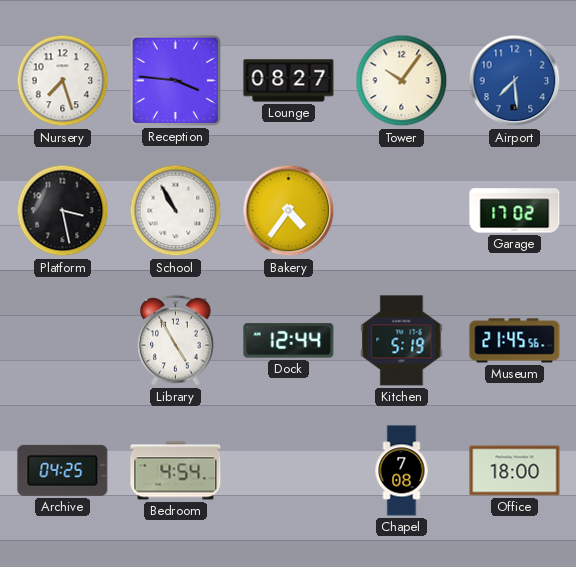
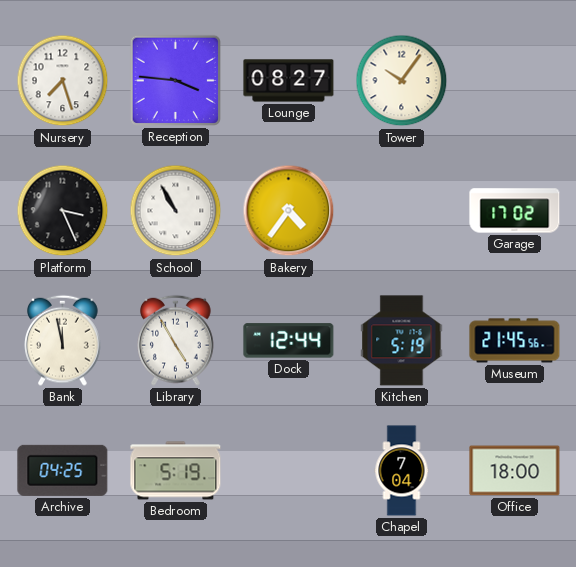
Airport: 7:29 -> none (515, 81)
Platform: 3:28 -> 3:26 (63, 211)
Bank: none -> 11:58 (63, 340)
Bedroom: 4:54 -> 5:19 (176, 471)
Chapel: 7:08 -> 7:04 (402, 471)
